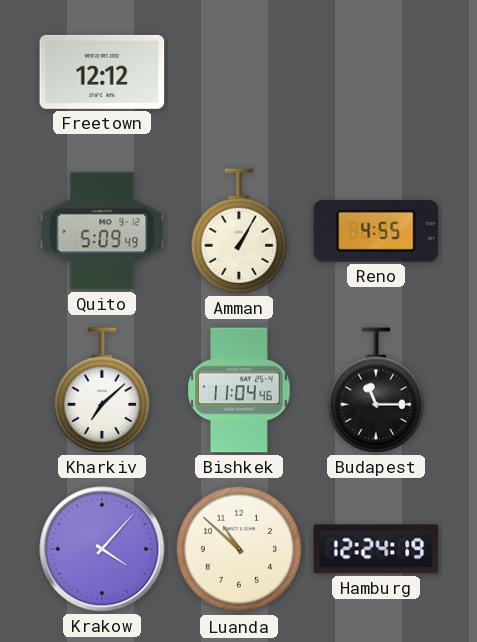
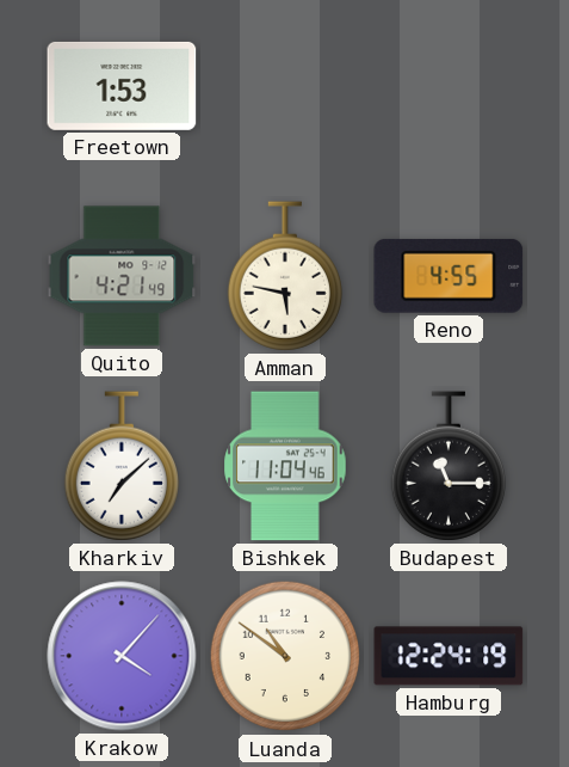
Freetown: 12:12 -> 1:53 (122, 86)
Quito: 5:09 -> 4:21 (122, 276)
Amman: 1:05 -> 5:47 (284, 276)
Luanda: 10:52 -> 10:51 (285, 656)
